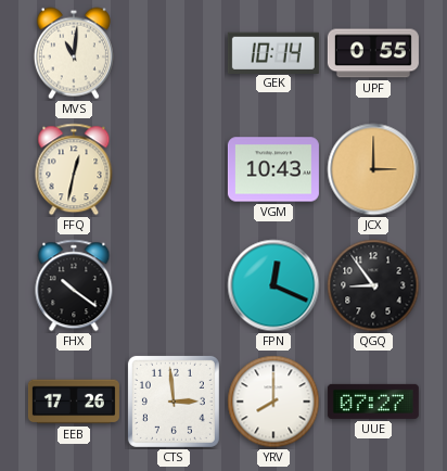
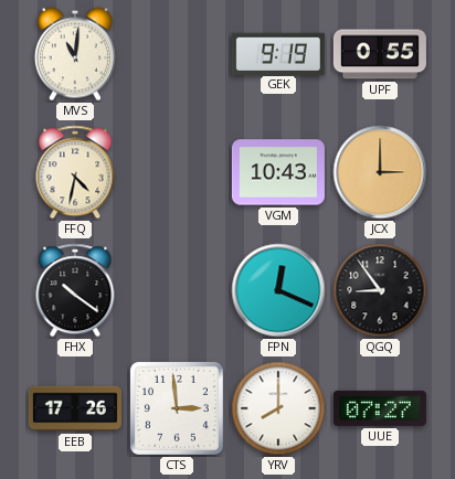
GEK: 10:14 -> 9:19 (278, 53)
FFQ: 12:32 -> 4:32 (75, 172)
